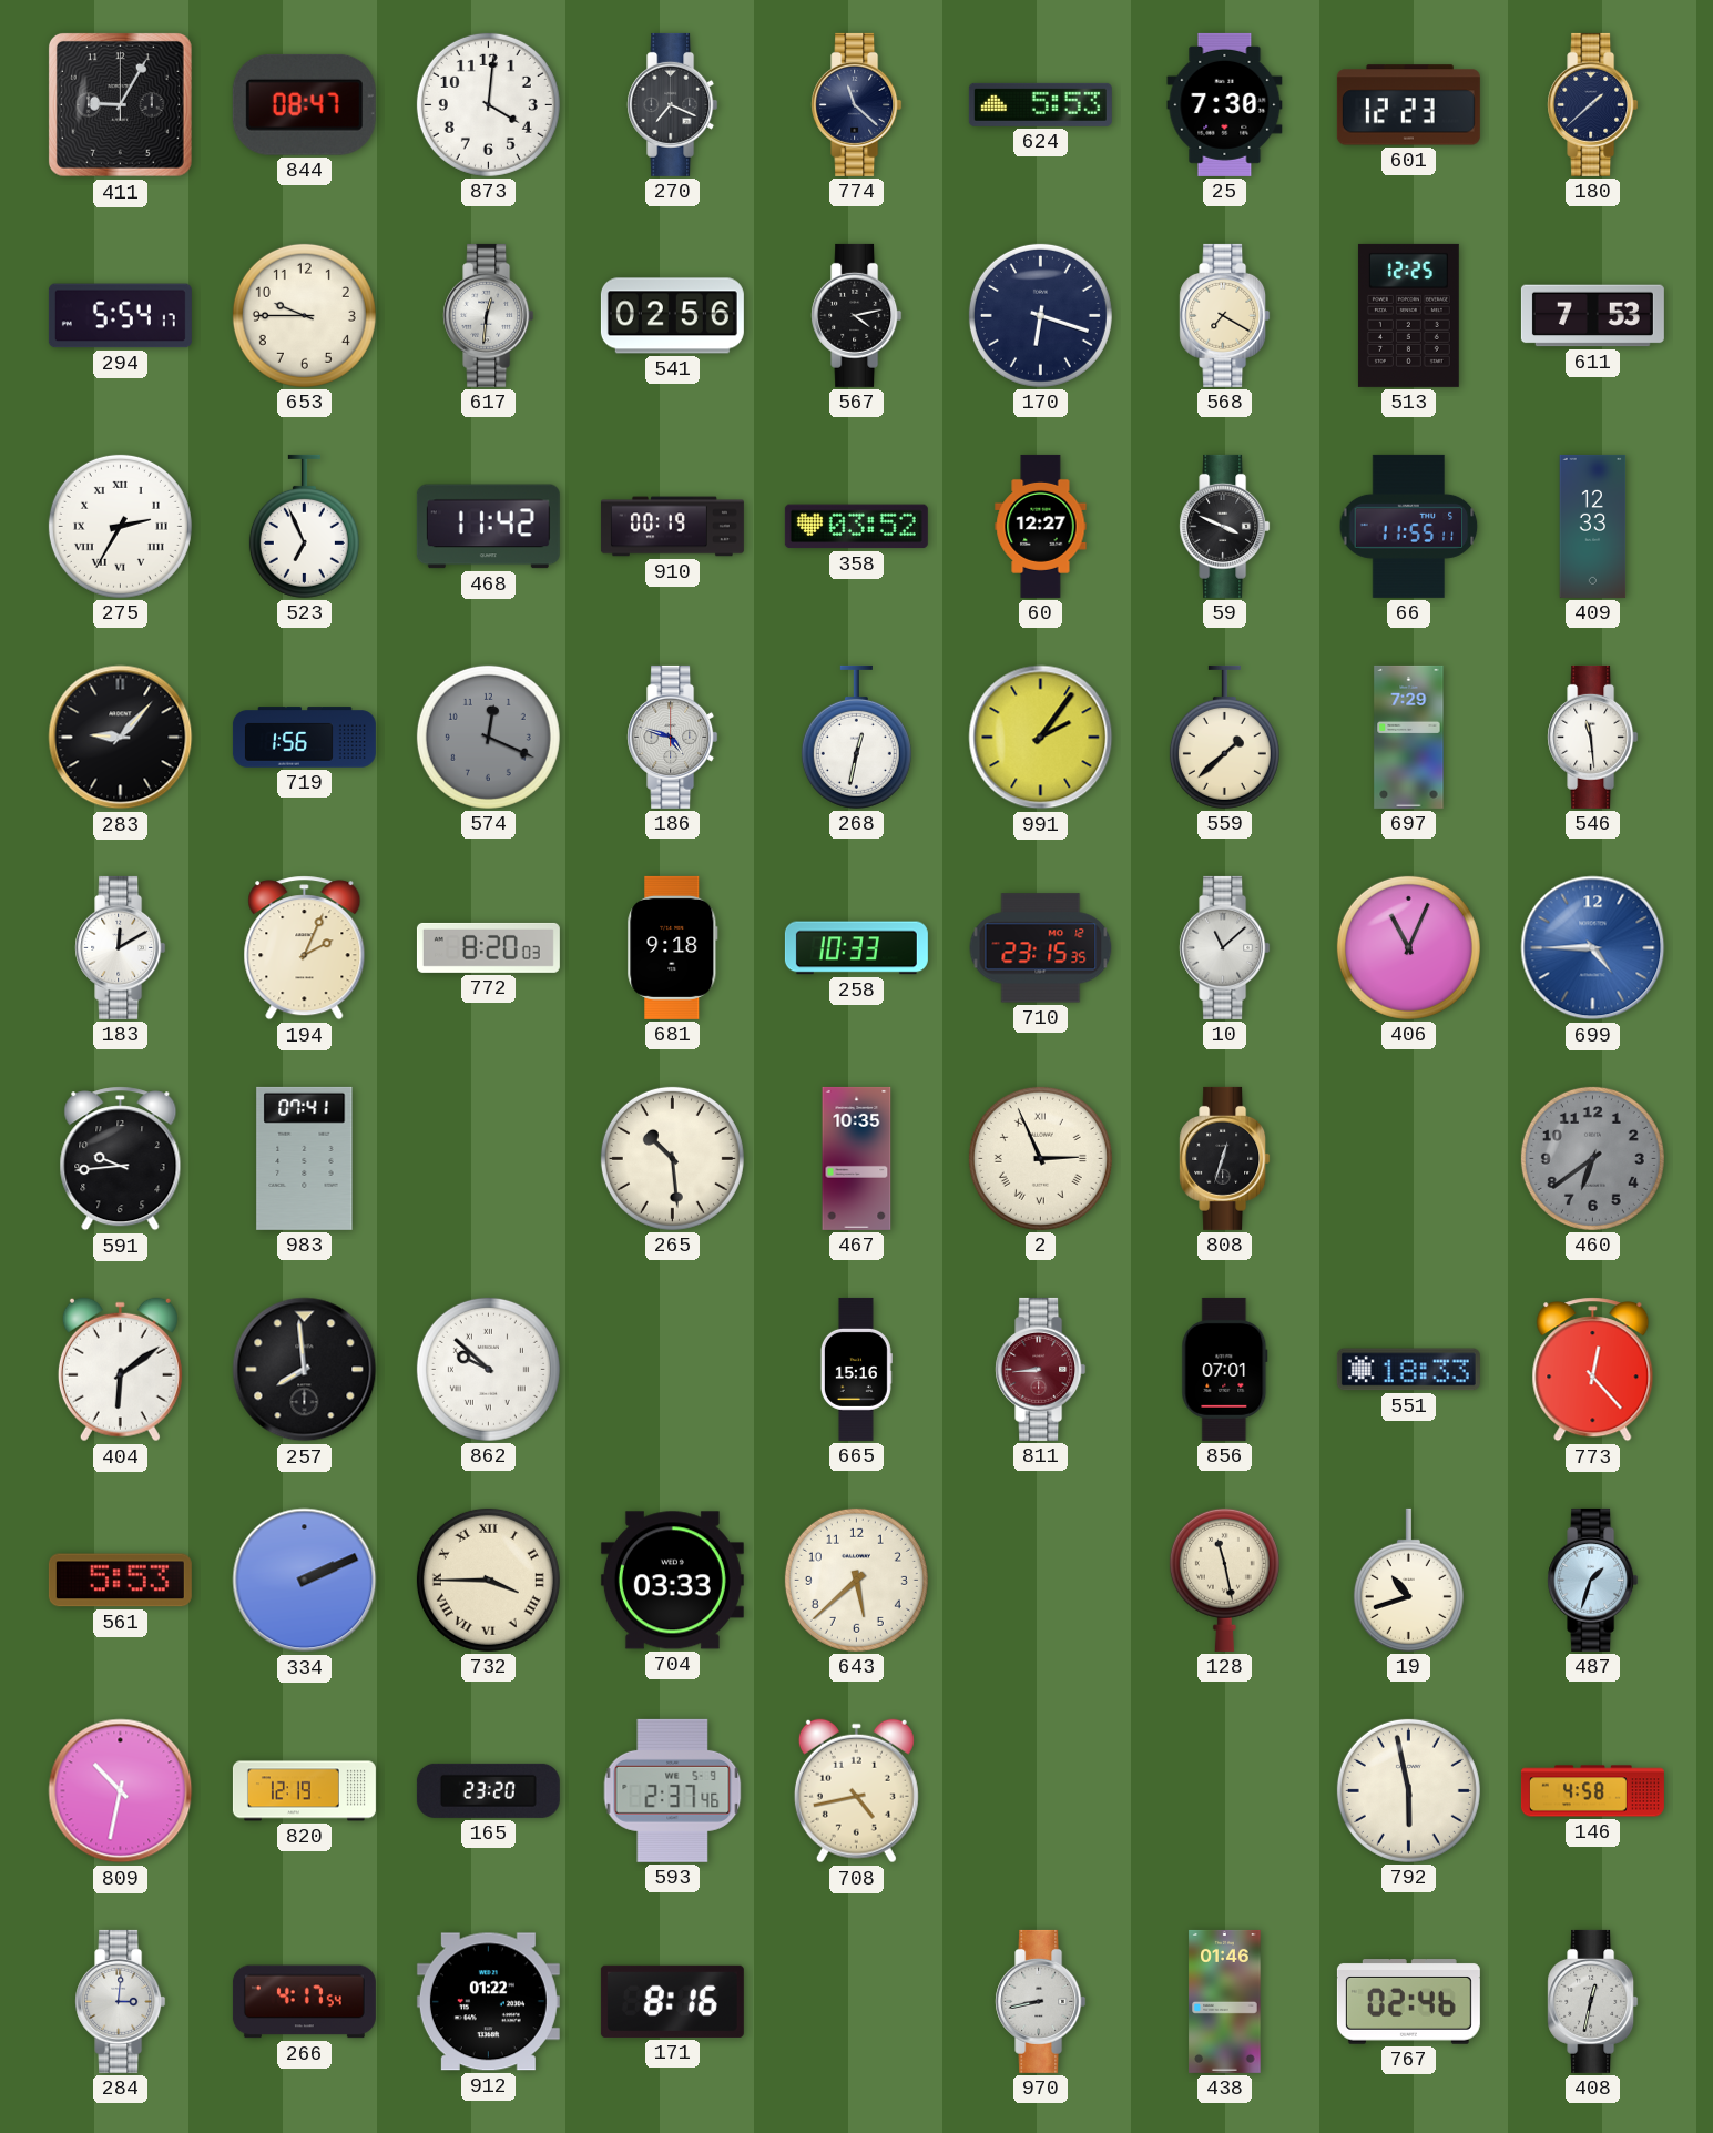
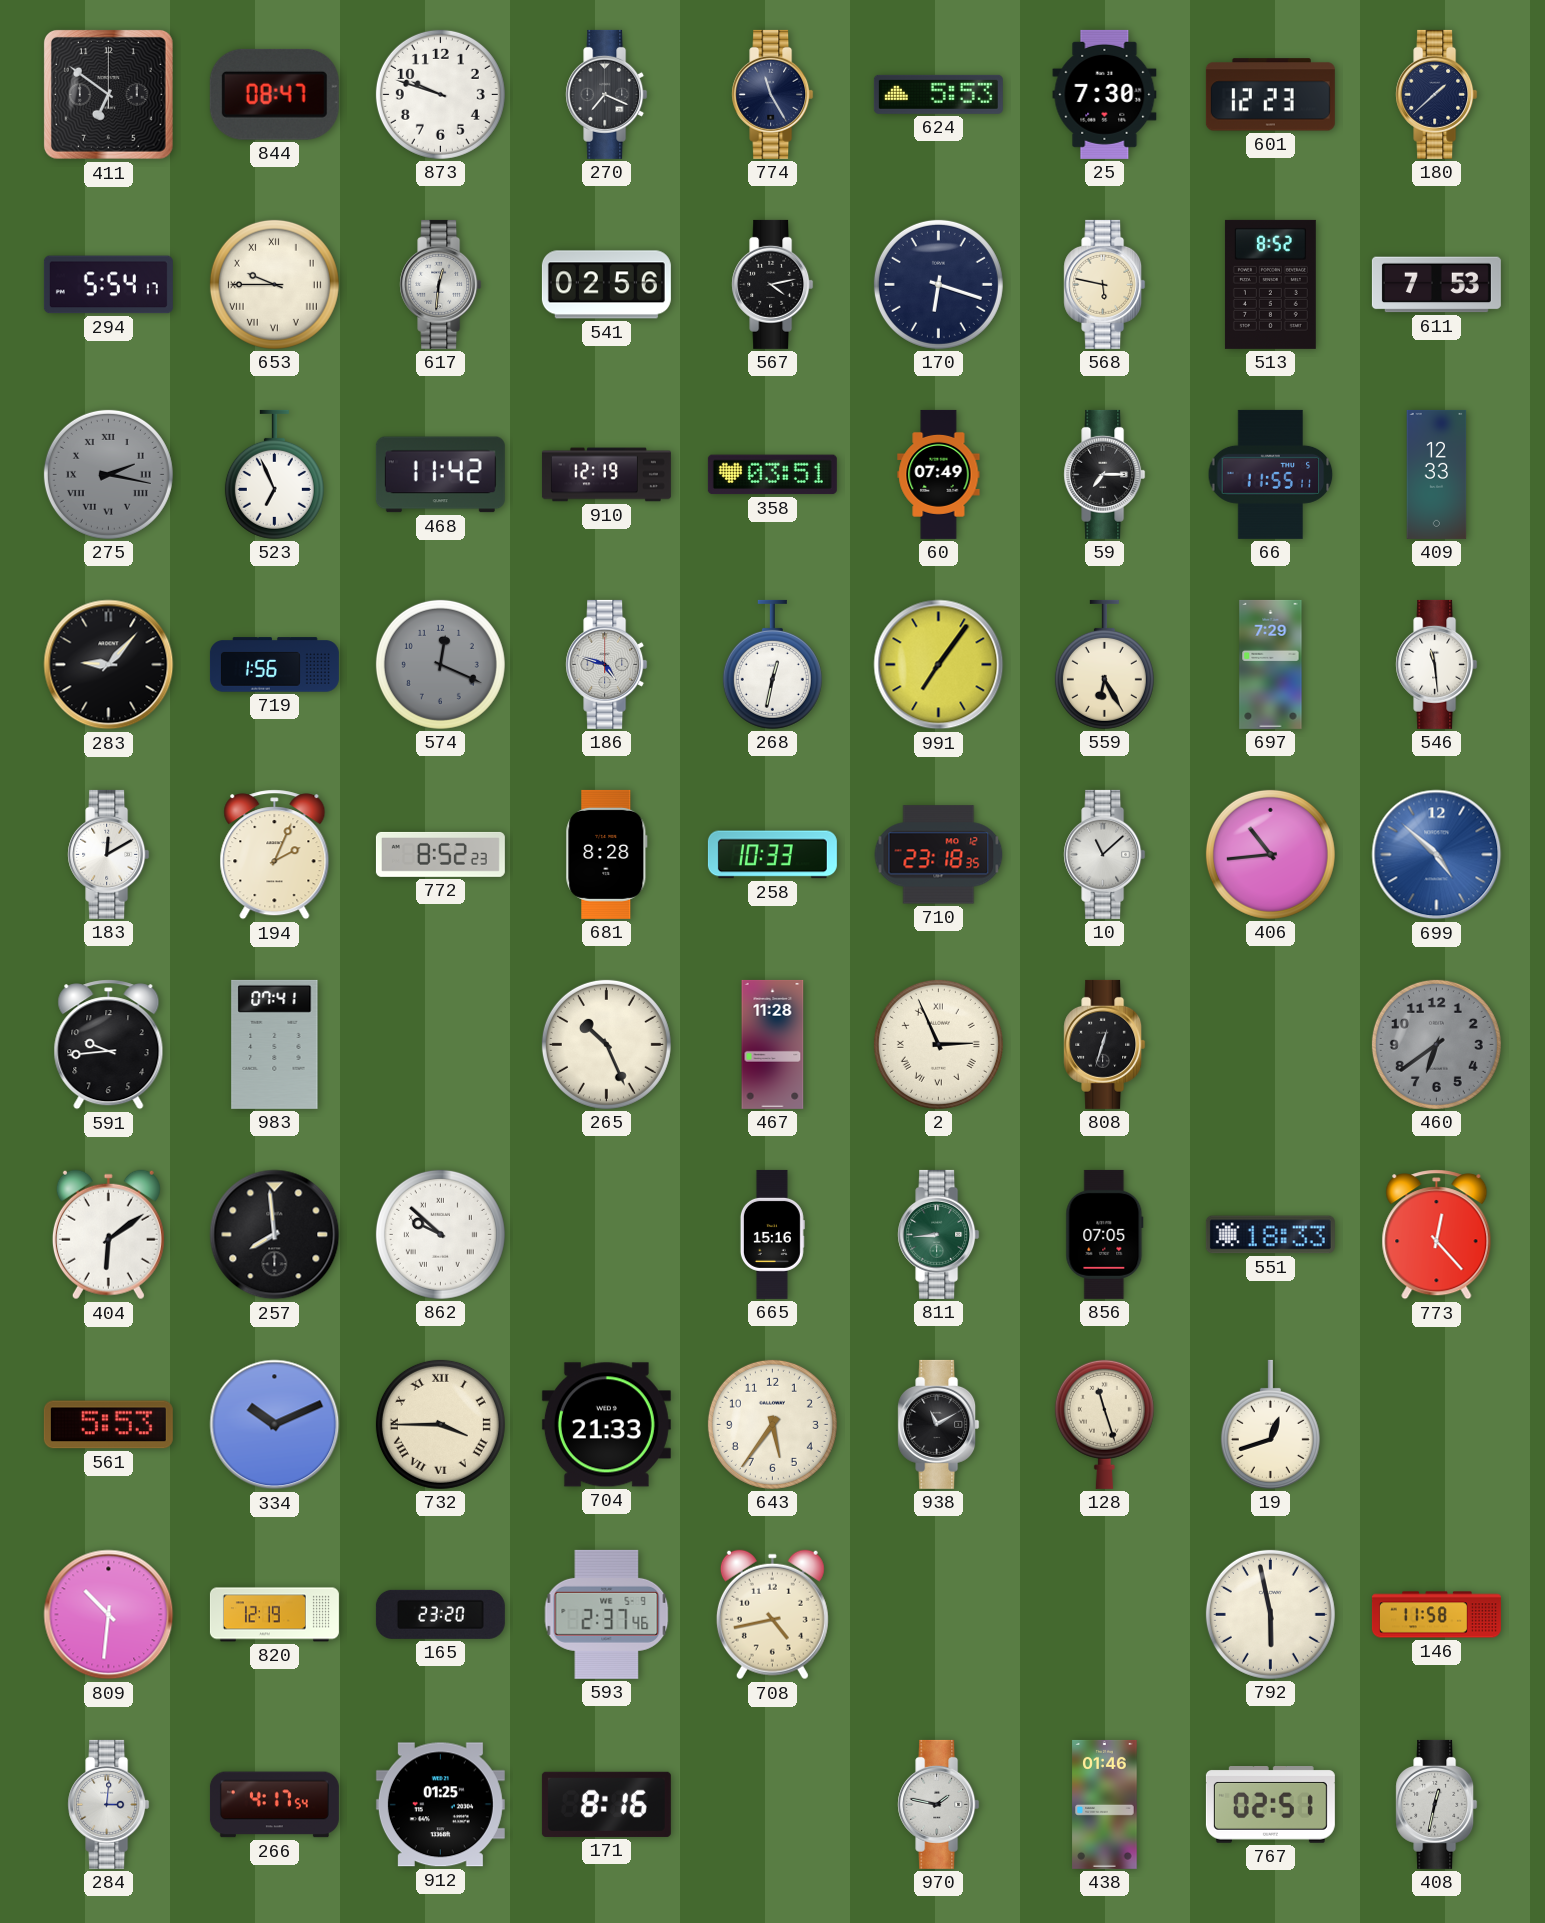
411: 9:05 -> 6:51 (108, 94)
873: 4:01 -> 9:48 (440, 94)
774: 11:22 -> 11:25 (773, 94)
653 numerals: Arabic -> Roman (274, 284)
568: 7:20 -> 5:47 (1105, 284)
513: 12:25 -> 8:52 (1270, 284)
275: 2:35 -> 2:17 (108, 474)
275 dial: white -> grey (108, 474)
910: 00:19 -> 12:19 (606, 475)
358: 03:52 -> 03:51 (772, 475)
60: 12:27 -> 07:49 (939, 474)
59: 3:49 -> 7:15 (1105, 474)
991: 2:06 -> 7:06 (939, 665)
559: 1:38 -> 6:25 (1104, 664)
772: 8:20 -> 8:52 (440, 854)
681: 9:18 -> 8:28 (607, 854)
710: 23:15 -> 23:18 (939, 855)
406: 11:04 -> 10:44 (1270, 854)
699: 4:45 -> 4:52 (1437, 855)
265: 10:29 -> 10:26 (606, 1044)
467: 10:35 -> 11:28 (773, 1044)
811 dial: burgundy -> green (939, 1234)
856: 07:01 -> 07:05 (1105, 1234)
334: 2:11 -> 10:11 (275, 1425)
704: 03:33 -> 21:33 (606, 1425)
643: 5:38 -> 5:36 (772, 1424)
938: none -> 11:10 (939, 1424)
128: 11:28 -> 11:27 (1104, 1424)
19: 10:42 -> 12:42 (1270, 1424)
487: 1:33 -> none (1593, 1580)
809: 10:32 -> 10:31 (109, 1615)
146: 4:58 -> 11:58 (1436, 1615)
912: 01:22 -> 01:25 (440, 1805)
970: 8:43 -> 1:47 (939, 1804)
767: 02:46 -> 02:51 (1270, 1805)
